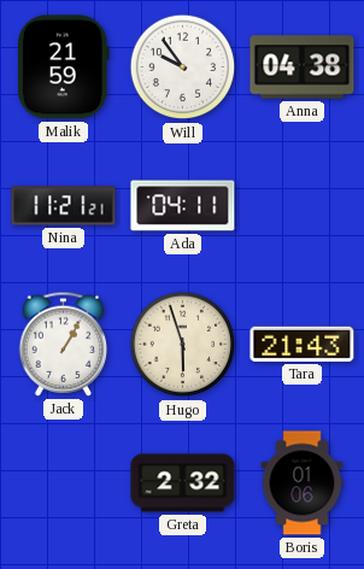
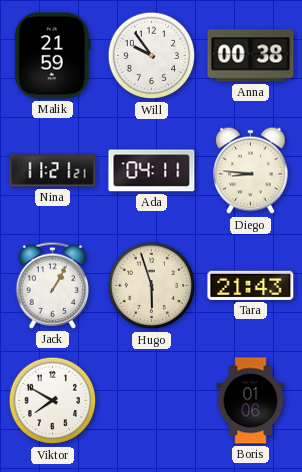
Anna: 04:38 -> 00:38 (251, 56)
Diego: none -> 8:46 (251, 171)
Viktor: none -> 7:50 (53, 401)
Greta: 2:32 -> none (183, 483)
